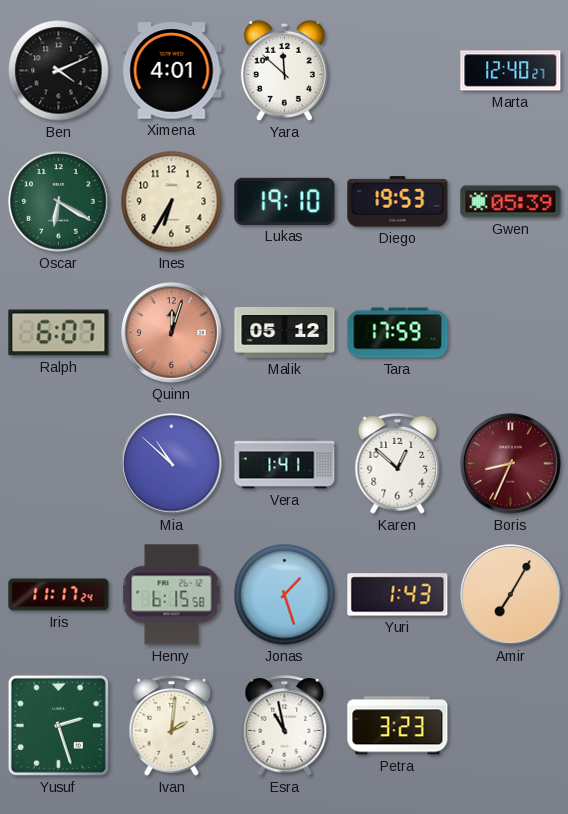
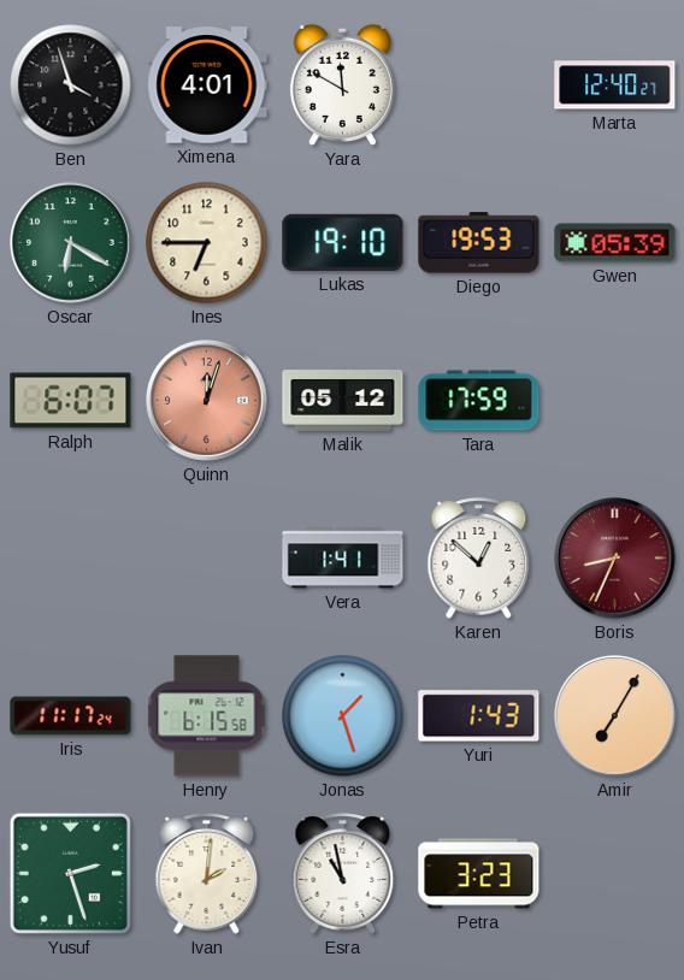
Ben: 4:11 -> 3:57 (71, 85)
Yara: 11:52 -> 11:50 (342, 84)
Ines: 6:35 -> 6:45 (207, 243)
Mia: 10:52 -> none (172, 464)
